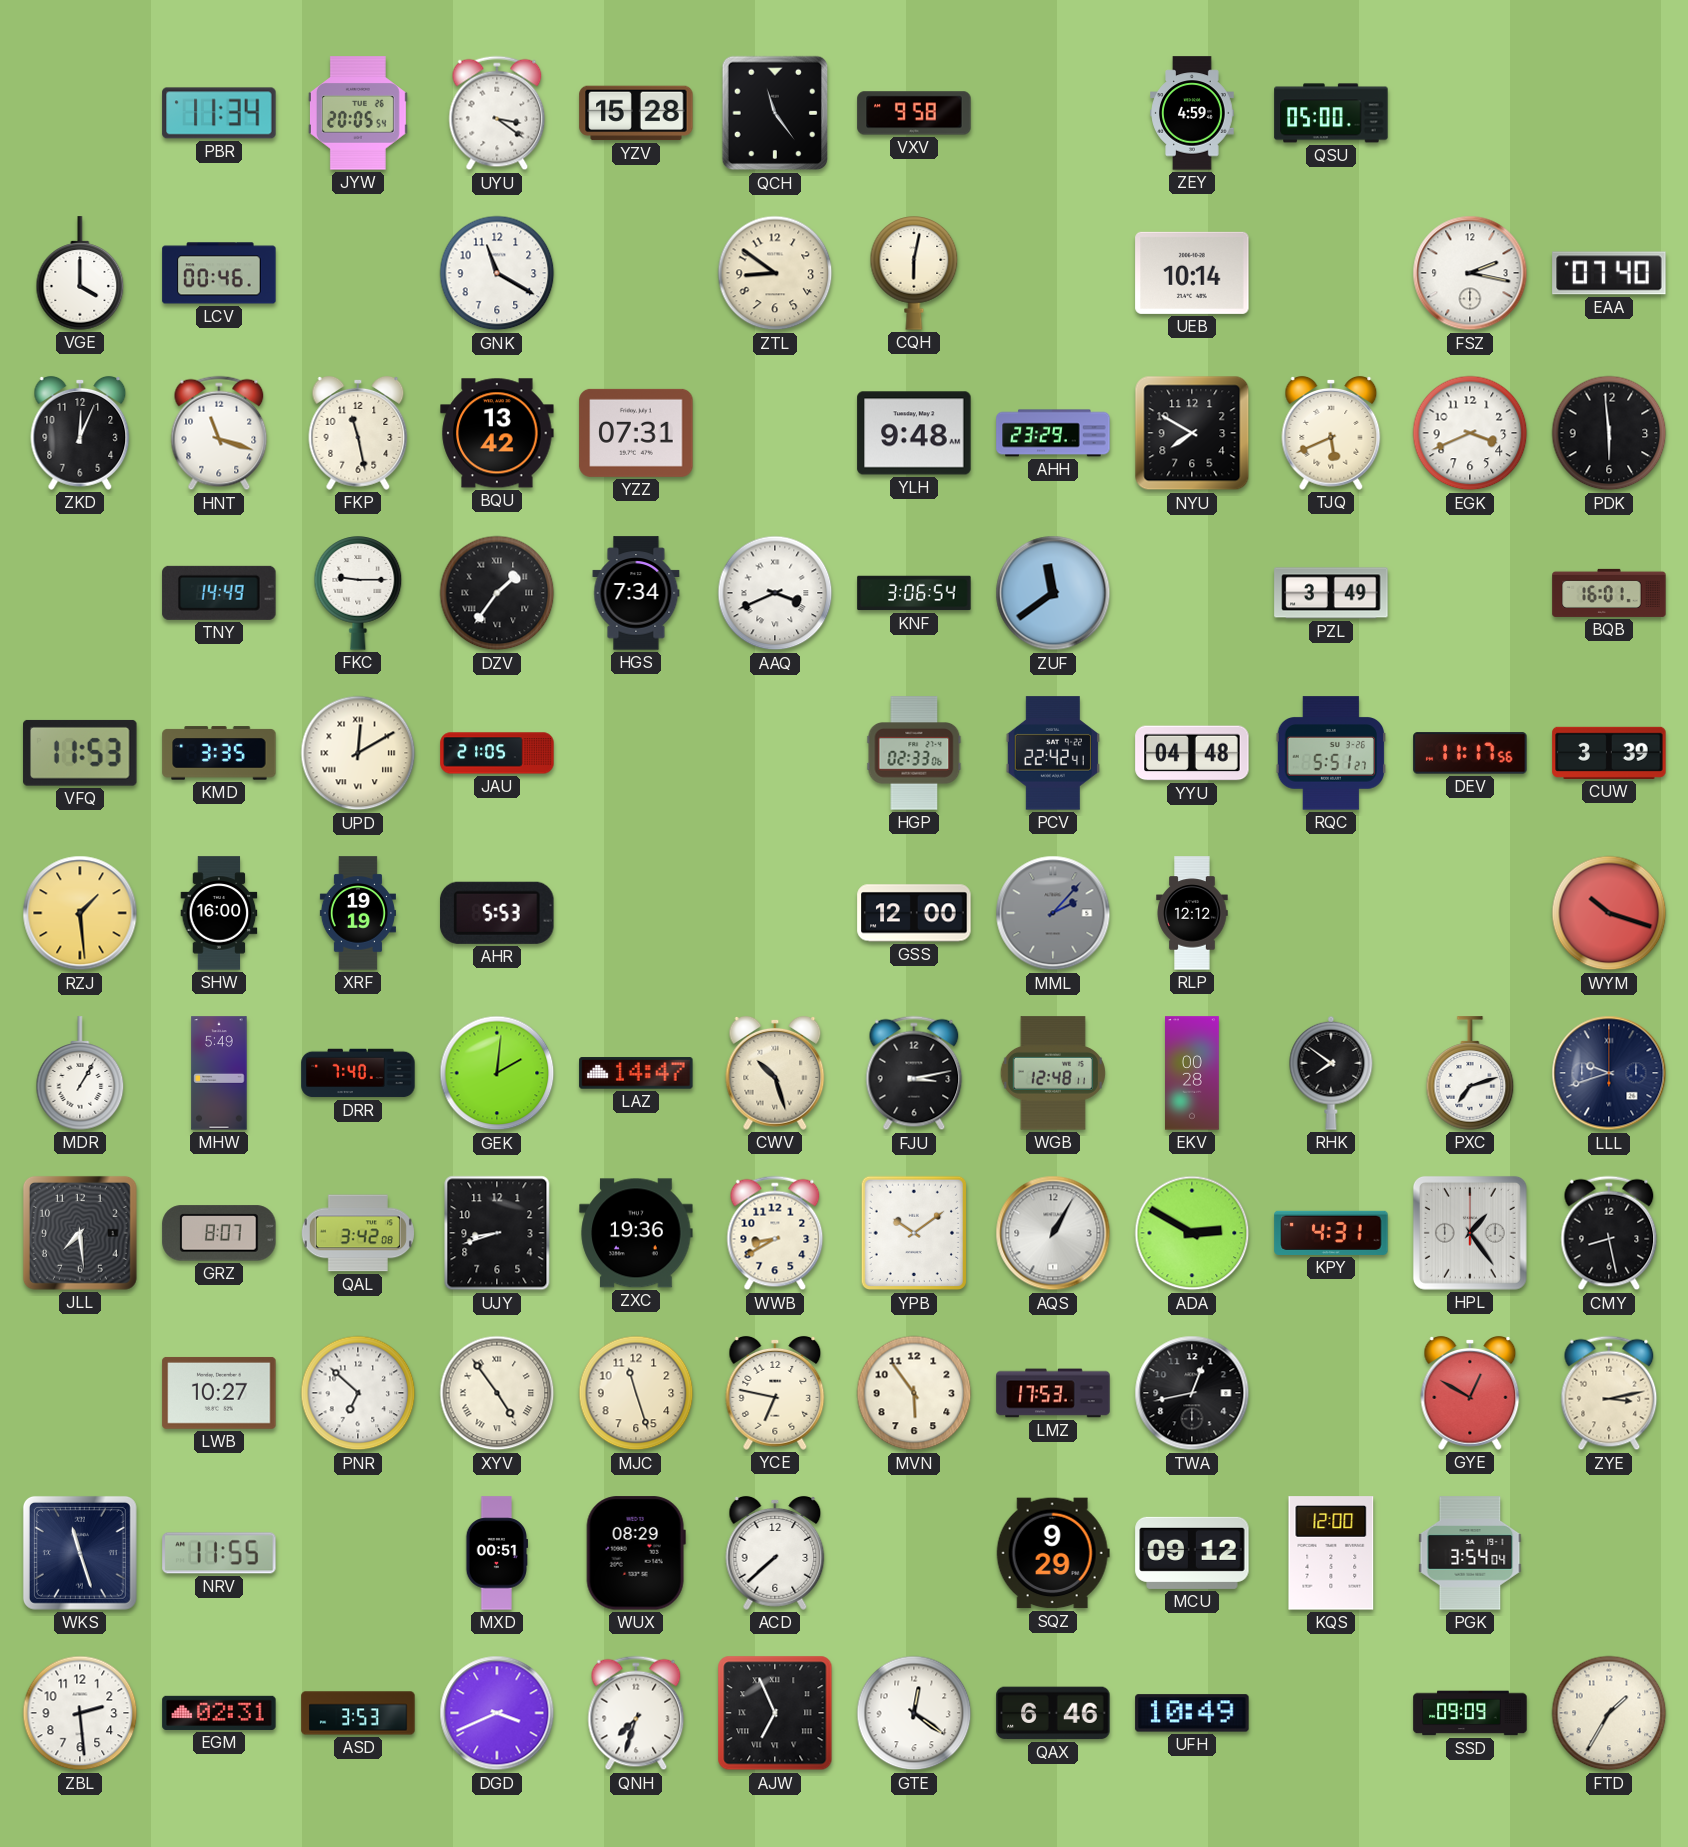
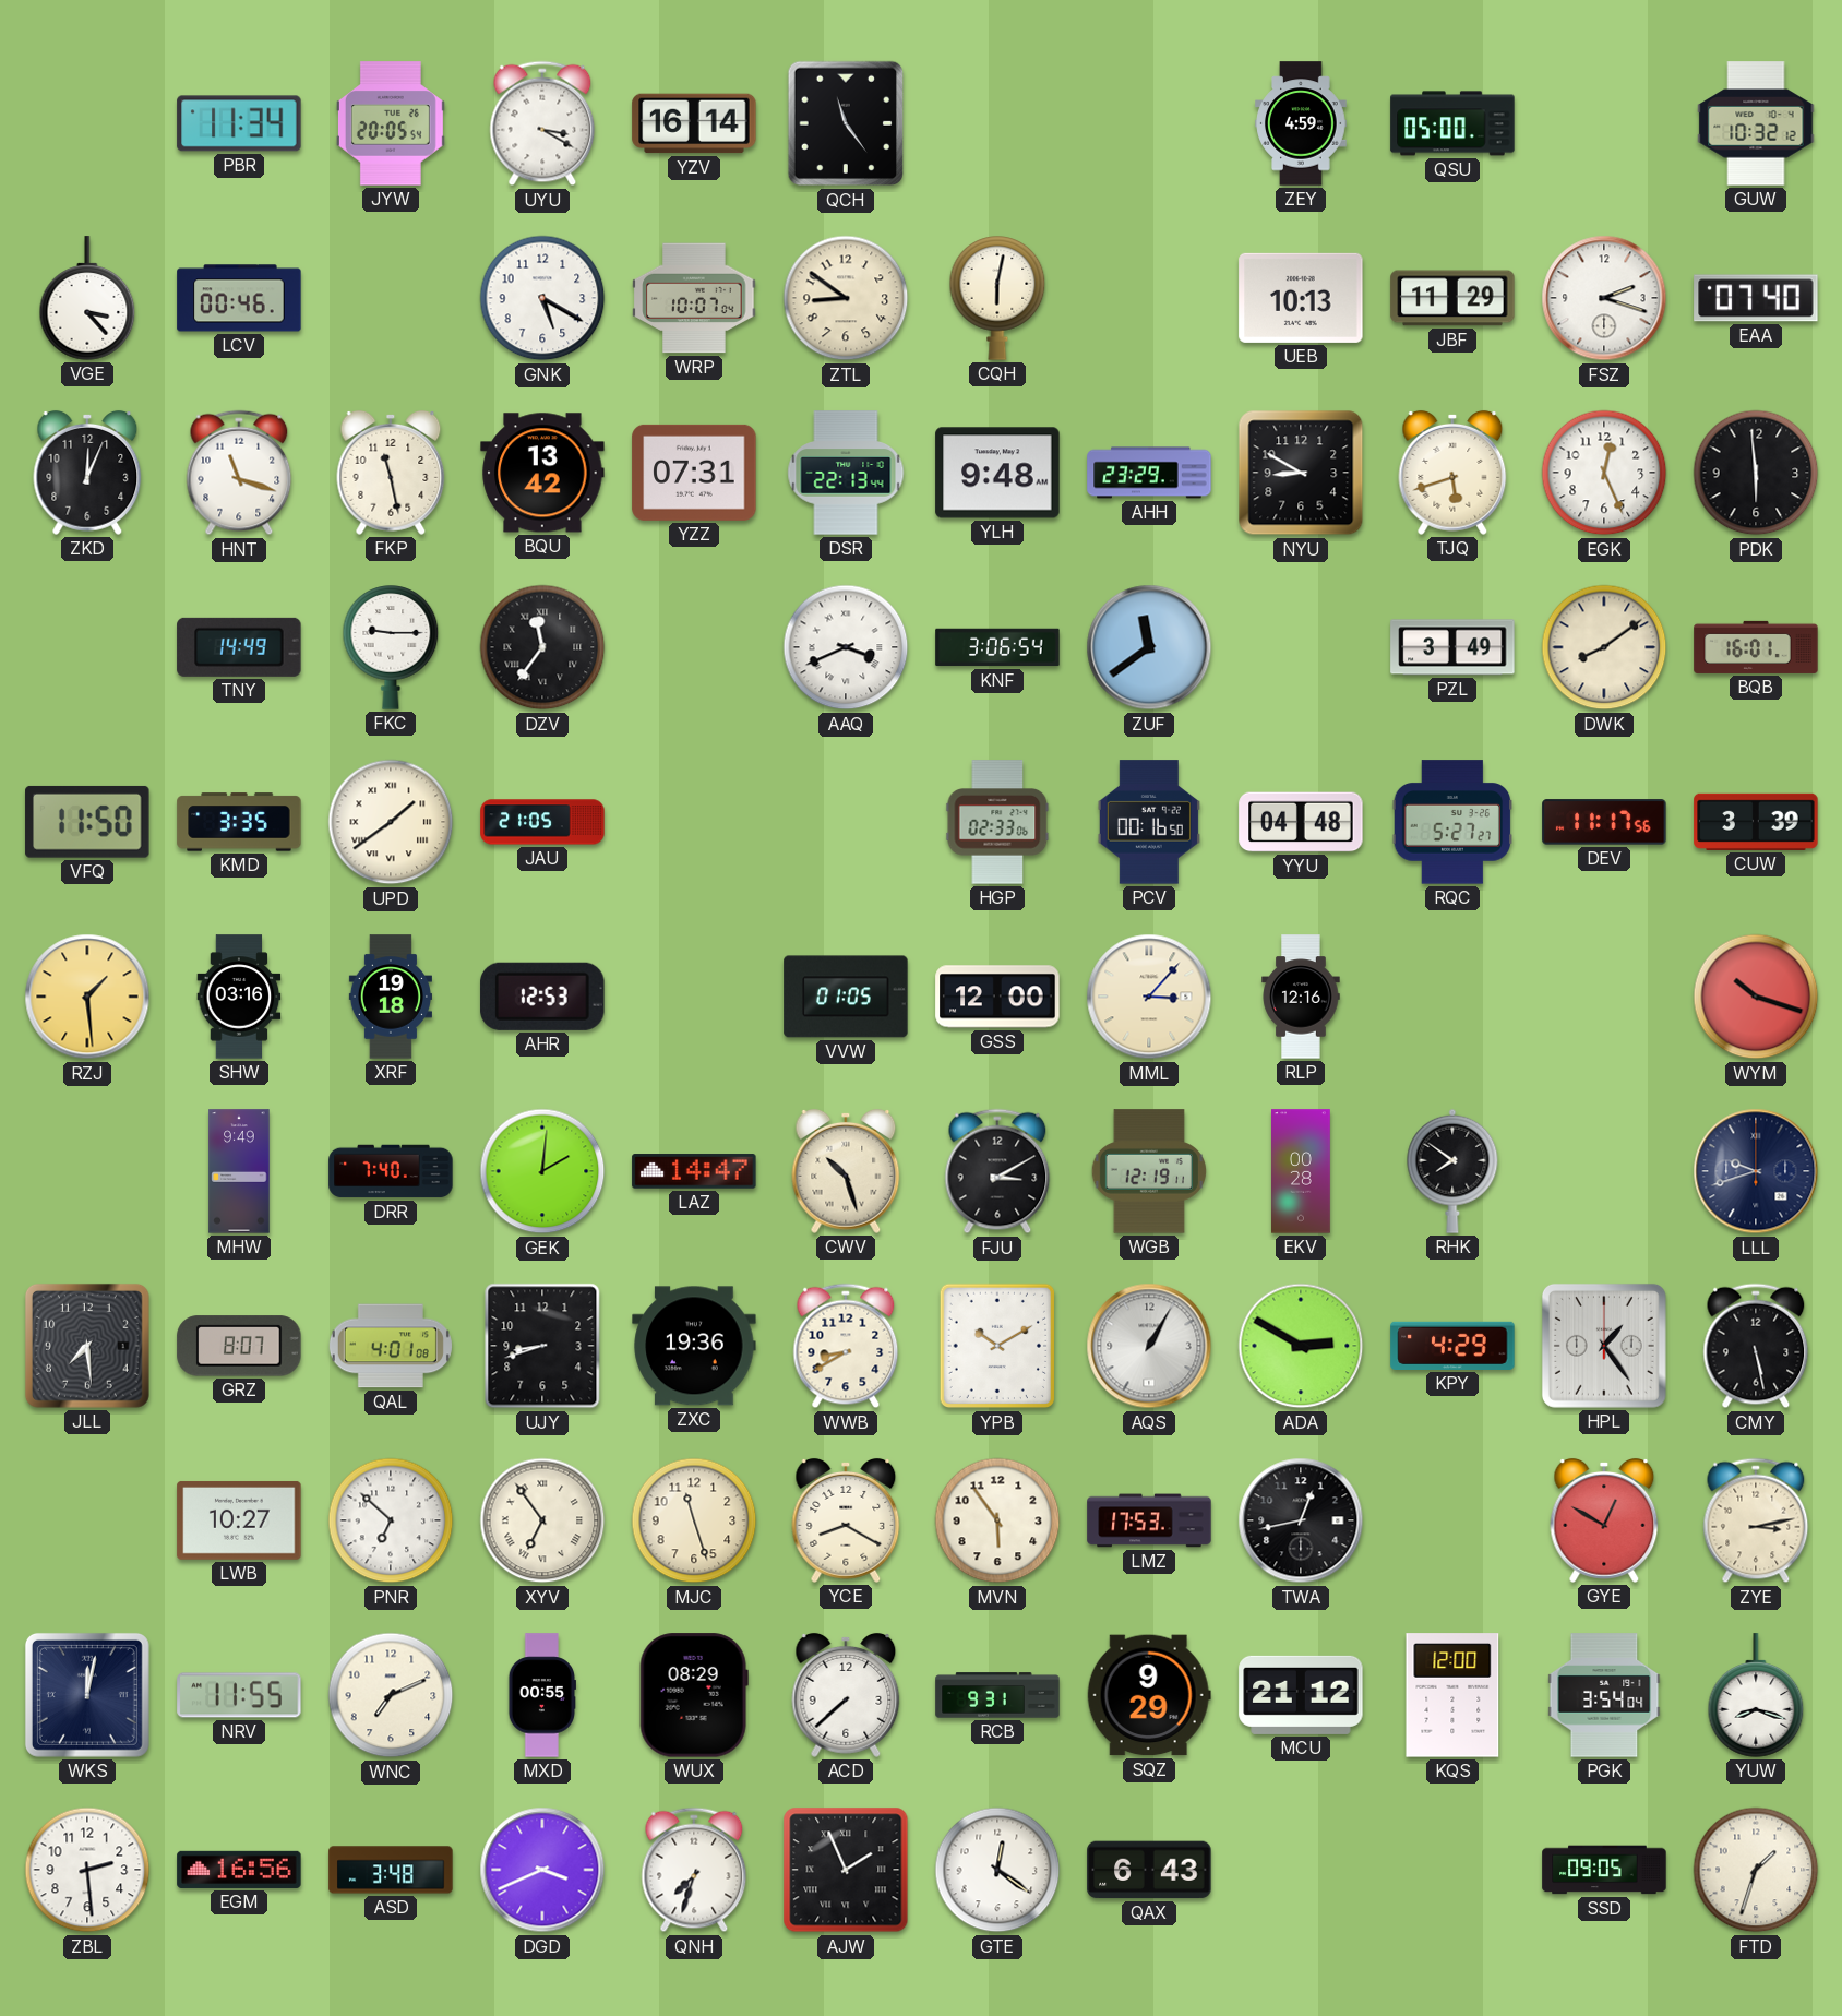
UYU: 3:21 -> 3:20 (542, 123)
YZV: 15:28 -> 16:14 (694, 123)
VXV: 9:58 -> none (914, 113)
GUW: none -> 10:32 (1756, 123)
VGE: 4:00 -> 3:23 (87, 298)
GNK: 11:20 -> 5:20 (542, 298)
WRP: none -> 10:07 (694, 298)
UEB: 10:14 -> 10:13 (1301, 298)
JBF: none -> 11:29 (1452, 298)
FSZ: 2:17 -> 2:18 (1604, 298)
DSR: none -> 22:13 (846, 473)
NYU: 7:50 -> 8:50 (1301, 473)
TJQ: 5:41 -> 5:42 (1452, 473)
EGK: 3:41 -> 12:26 (1604, 473)
DZV: 1:36 -> 11:36 (542, 647)
HGS: 7:34 -> none (636, 593)
DWK: none -> 8:09 (1604, 647)
VFQ: 11:53 -> 11:50 (87, 822)
UPD: 12:10 -> 1:39 (391, 822)
PCV: 22:42 -> 00:16 (1148, 822)
RQC: 5:51 -> 5:27 (1452, 822)
SHW: 16:00 -> 03:16 (239, 997)
XRF: 19:19 -> 19:18 (391, 997)
AHR: 5:53 -> 12:53 (542, 997)
VVW: none -> 01:05 (846, 997)
MML: 2:07 -> 3:07 (1149, 997)
MML dial: grey -> cream (1149, 997)
RLP: 12:12 -> 12:16 (1301, 997)
MDR: 1:05 -> none (80, 1073)
MHW: 5:49 -> 9:49 (239, 1171)
FJU: 3:13 -> 3:10 (997, 1171)
WGB: 12:48 -> 12:19 (1149, 1171)
PXC: 7:12 -> none (1470, 1073)
QAL: 3:42 -> 4:01 (391, 1346)
YPB: 10:09 -> 10:10 (996, 1346)
KPY: 4:31 -> 4:29 (1452, 1346)
CMY: 8:28 -> 5:28 (1756, 1346)
XYV: 4:54 -> 6:54 (542, 1520)
YCE: 6:47 -> 8:20 (846, 1520)
WKS: 11:27 -> 12:02 (87, 1695)
WNC: none -> 7:11 (391, 1695)
MXD: 00:51 -> 00:55 (541, 1695)
RCB: none -> 9:31 (997, 1695)
MCU: 09:12 -> 21:12 (1301, 1695)
YUW: none -> 8:18 (1756, 1695)
EGM: 02:31 -> 16:56 (239, 1870)
ASD: 3:53 -> 3:48 (391, 1870)
AJW: 6:56 -> 1:56 (846, 1870)
QAX: 6:46 -> 6:43 (1149, 1870)
UFH: 10:49 -> none (1192, 1713)
SSD: 09:09 -> 09:05 (1604, 1870)
FTD: 1:35 -> 1:33 (1756, 1870)
